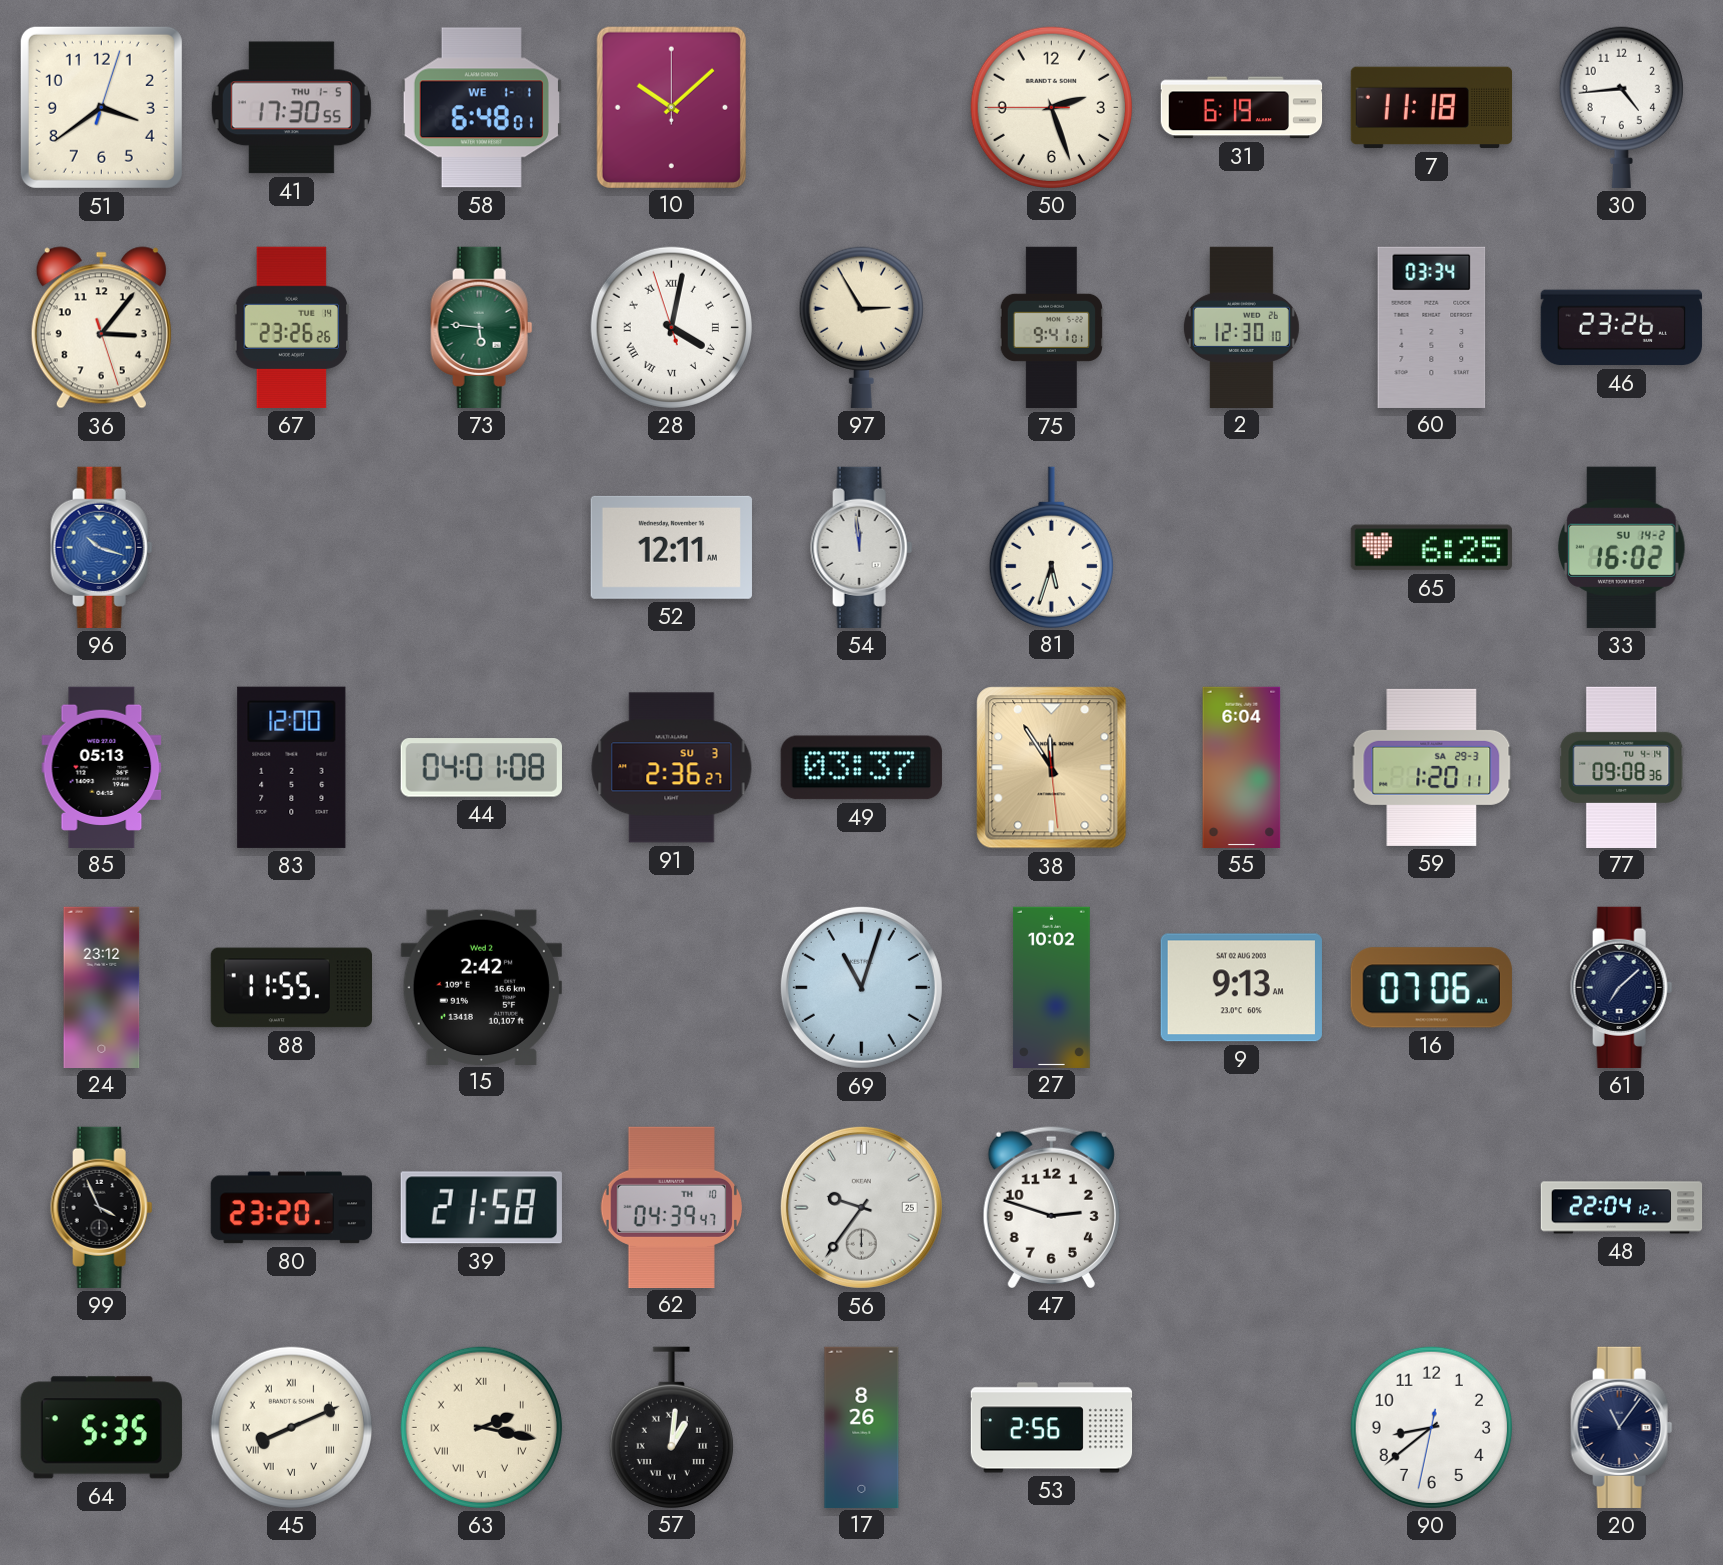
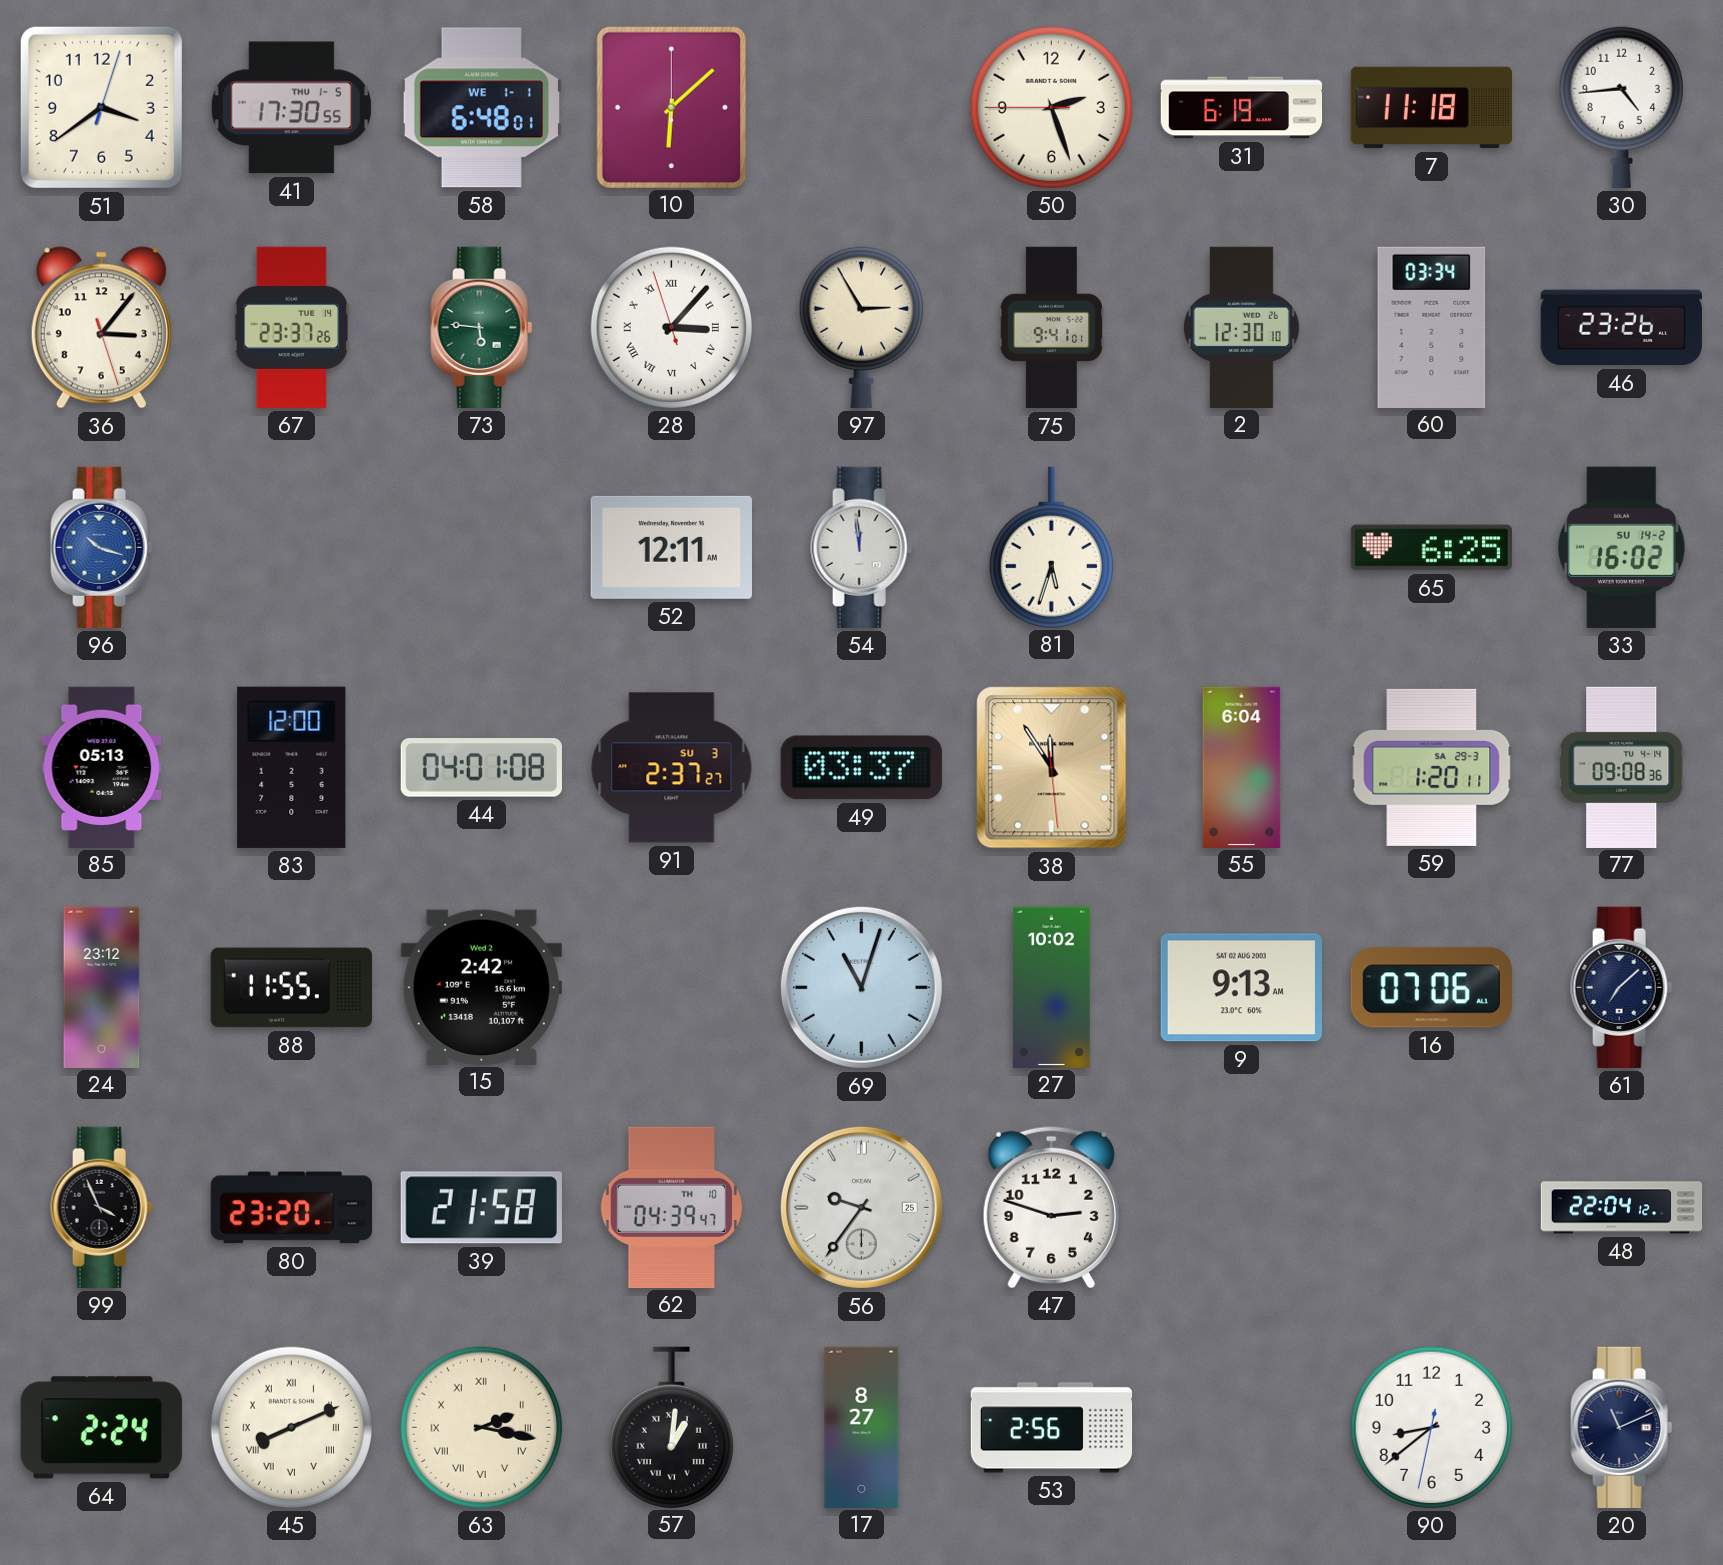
10: 10:08 -> 6:08 (671, 107)
67: 23:26 -> 23:37 (292, 327)
28: 4:01 -> 3:06 (671, 327)
91: 2:36 -> 2:37 (672, 768)
64: 5:35 -> 2:24 (101, 1428)
17: 8:26 -> 8:27 (862, 1427)
20: 11:06 -> 11:11 (1622, 1427)
